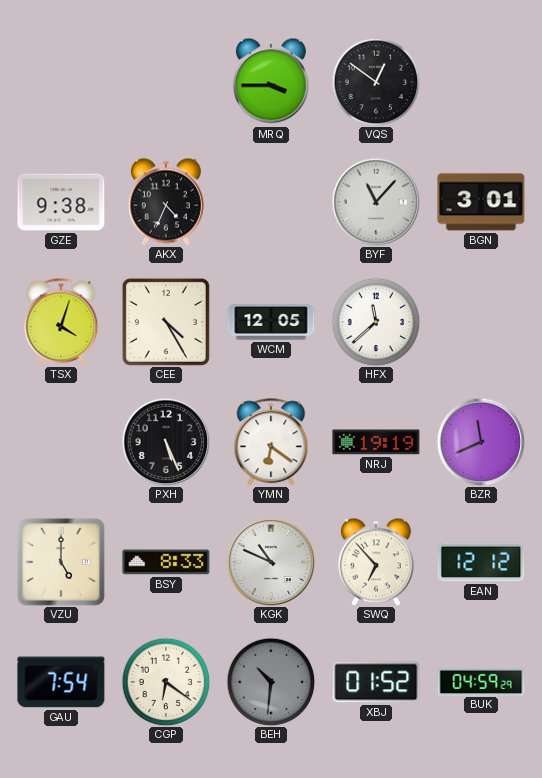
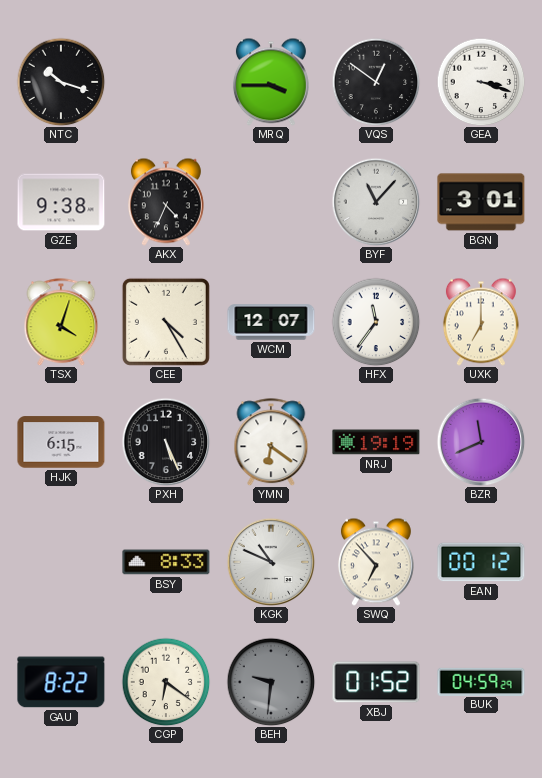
NTC: none -> 10:18 (61, 82)
GEA: none -> 3:18 (481, 82)
WCM: 12:05 -> 12:07 (271, 322)
HFX: 11:38 -> 11:36 (376, 322)
UXK: none -> 7:00 (481, 322)
HJK: none -> 6:15 (61, 442)
VZU: 5:00 -> none (61, 562)
EAN: 12:12 -> 00:12 (481, 562)
GAU: 7:54 -> 8:22 (61, 682)
BEH: 10:31 -> 9:31 (271, 682)
